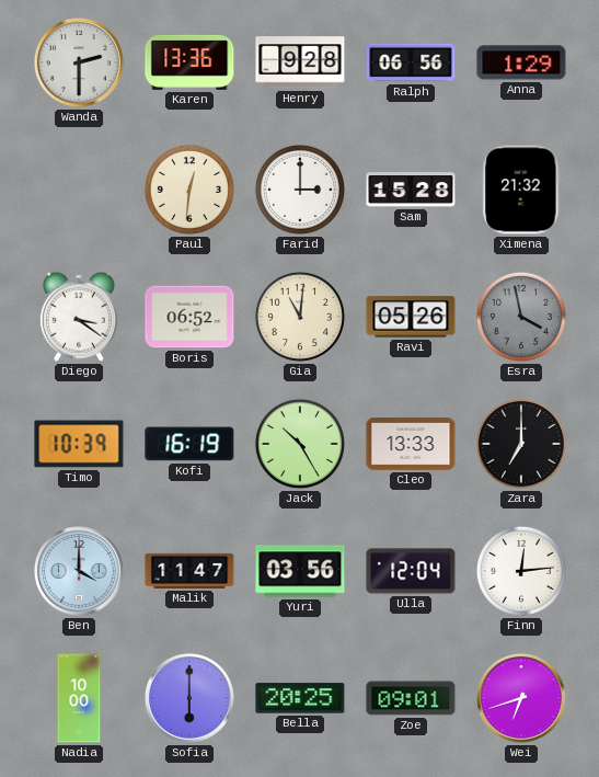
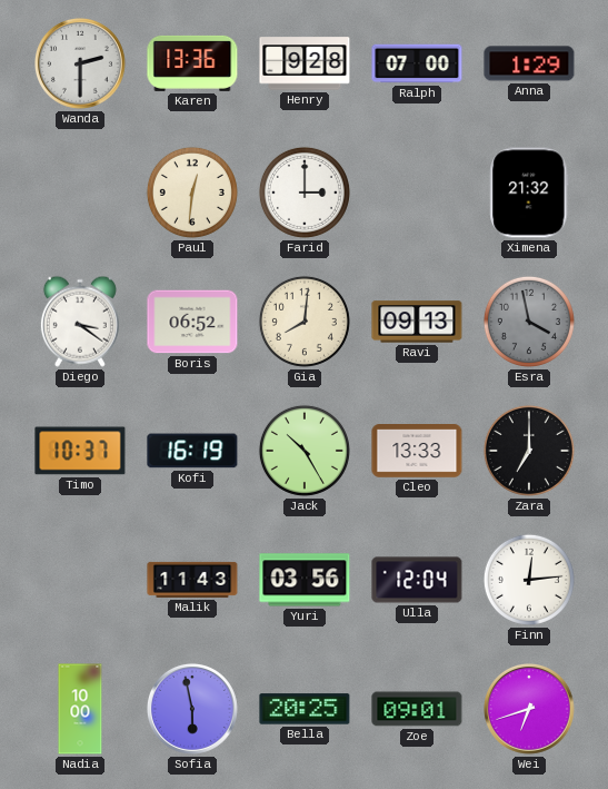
Ralph: 06:56 -> 07:00 (417, 63)
Sam: 15:28 -> none (411, 191)
Gia: 11:01 -> 8:01 (305, 322)
Ravi: 05:26 -> 09:13 (417, 322)
Timo: 10:39 -> 10:37 (80, 451)
Ben: 4:00 -> none (79, 571)
Malik: 11:47 -> 11:43 (192, 580)
Sofia: 6:00 -> 5:58 (192, 709)
